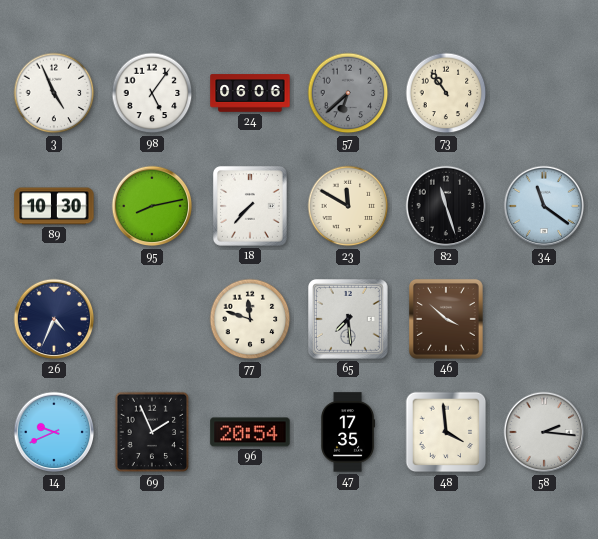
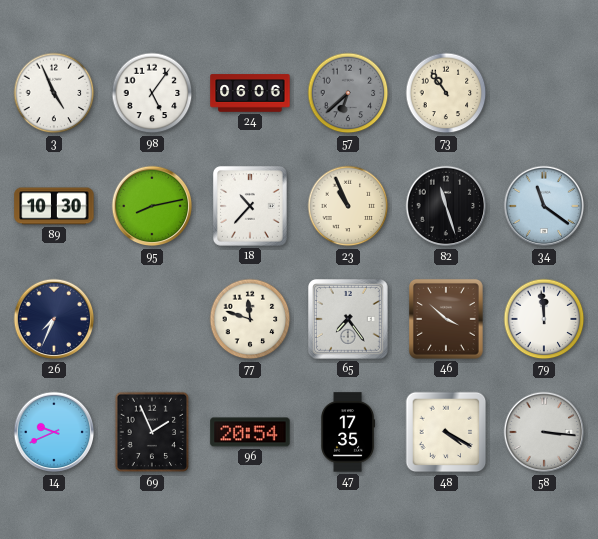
18: 7:37 -> 10:37 (250, 206)
23: 11:50 -> 10:56 (348, 206)
26: 4:34 -> 7:34 (54, 319)
65: 7:29 -> 7:24 (349, 320)
79: none -> 11:59 (544, 319)
48: 3:59 -> 4:20 (446, 432)
58: 2:16 -> 3:16 (544, 432)
